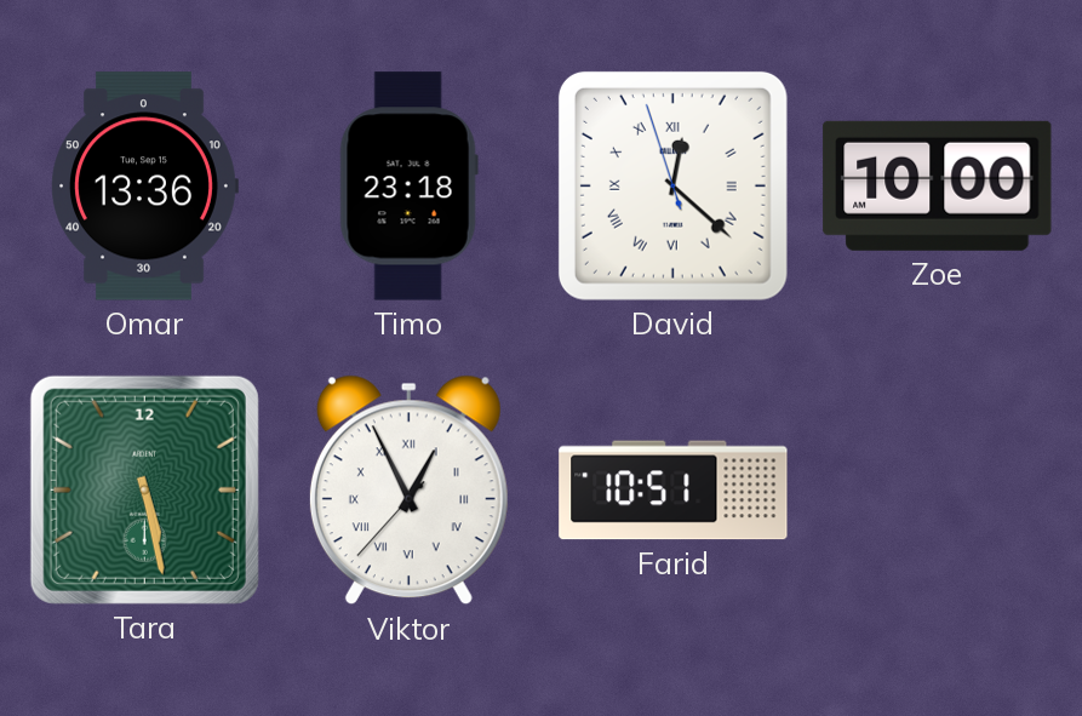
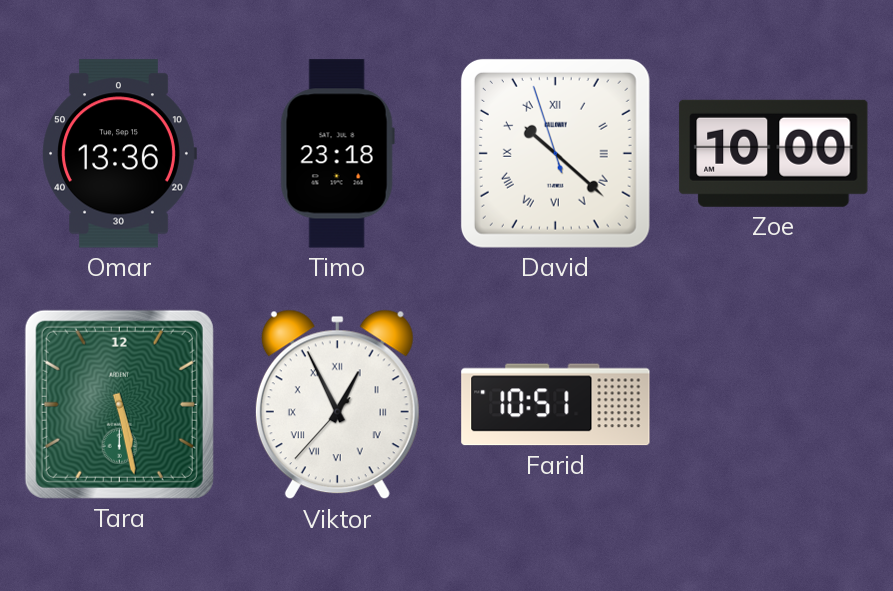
David: 12:21 -> 10:21 (555, 153)
